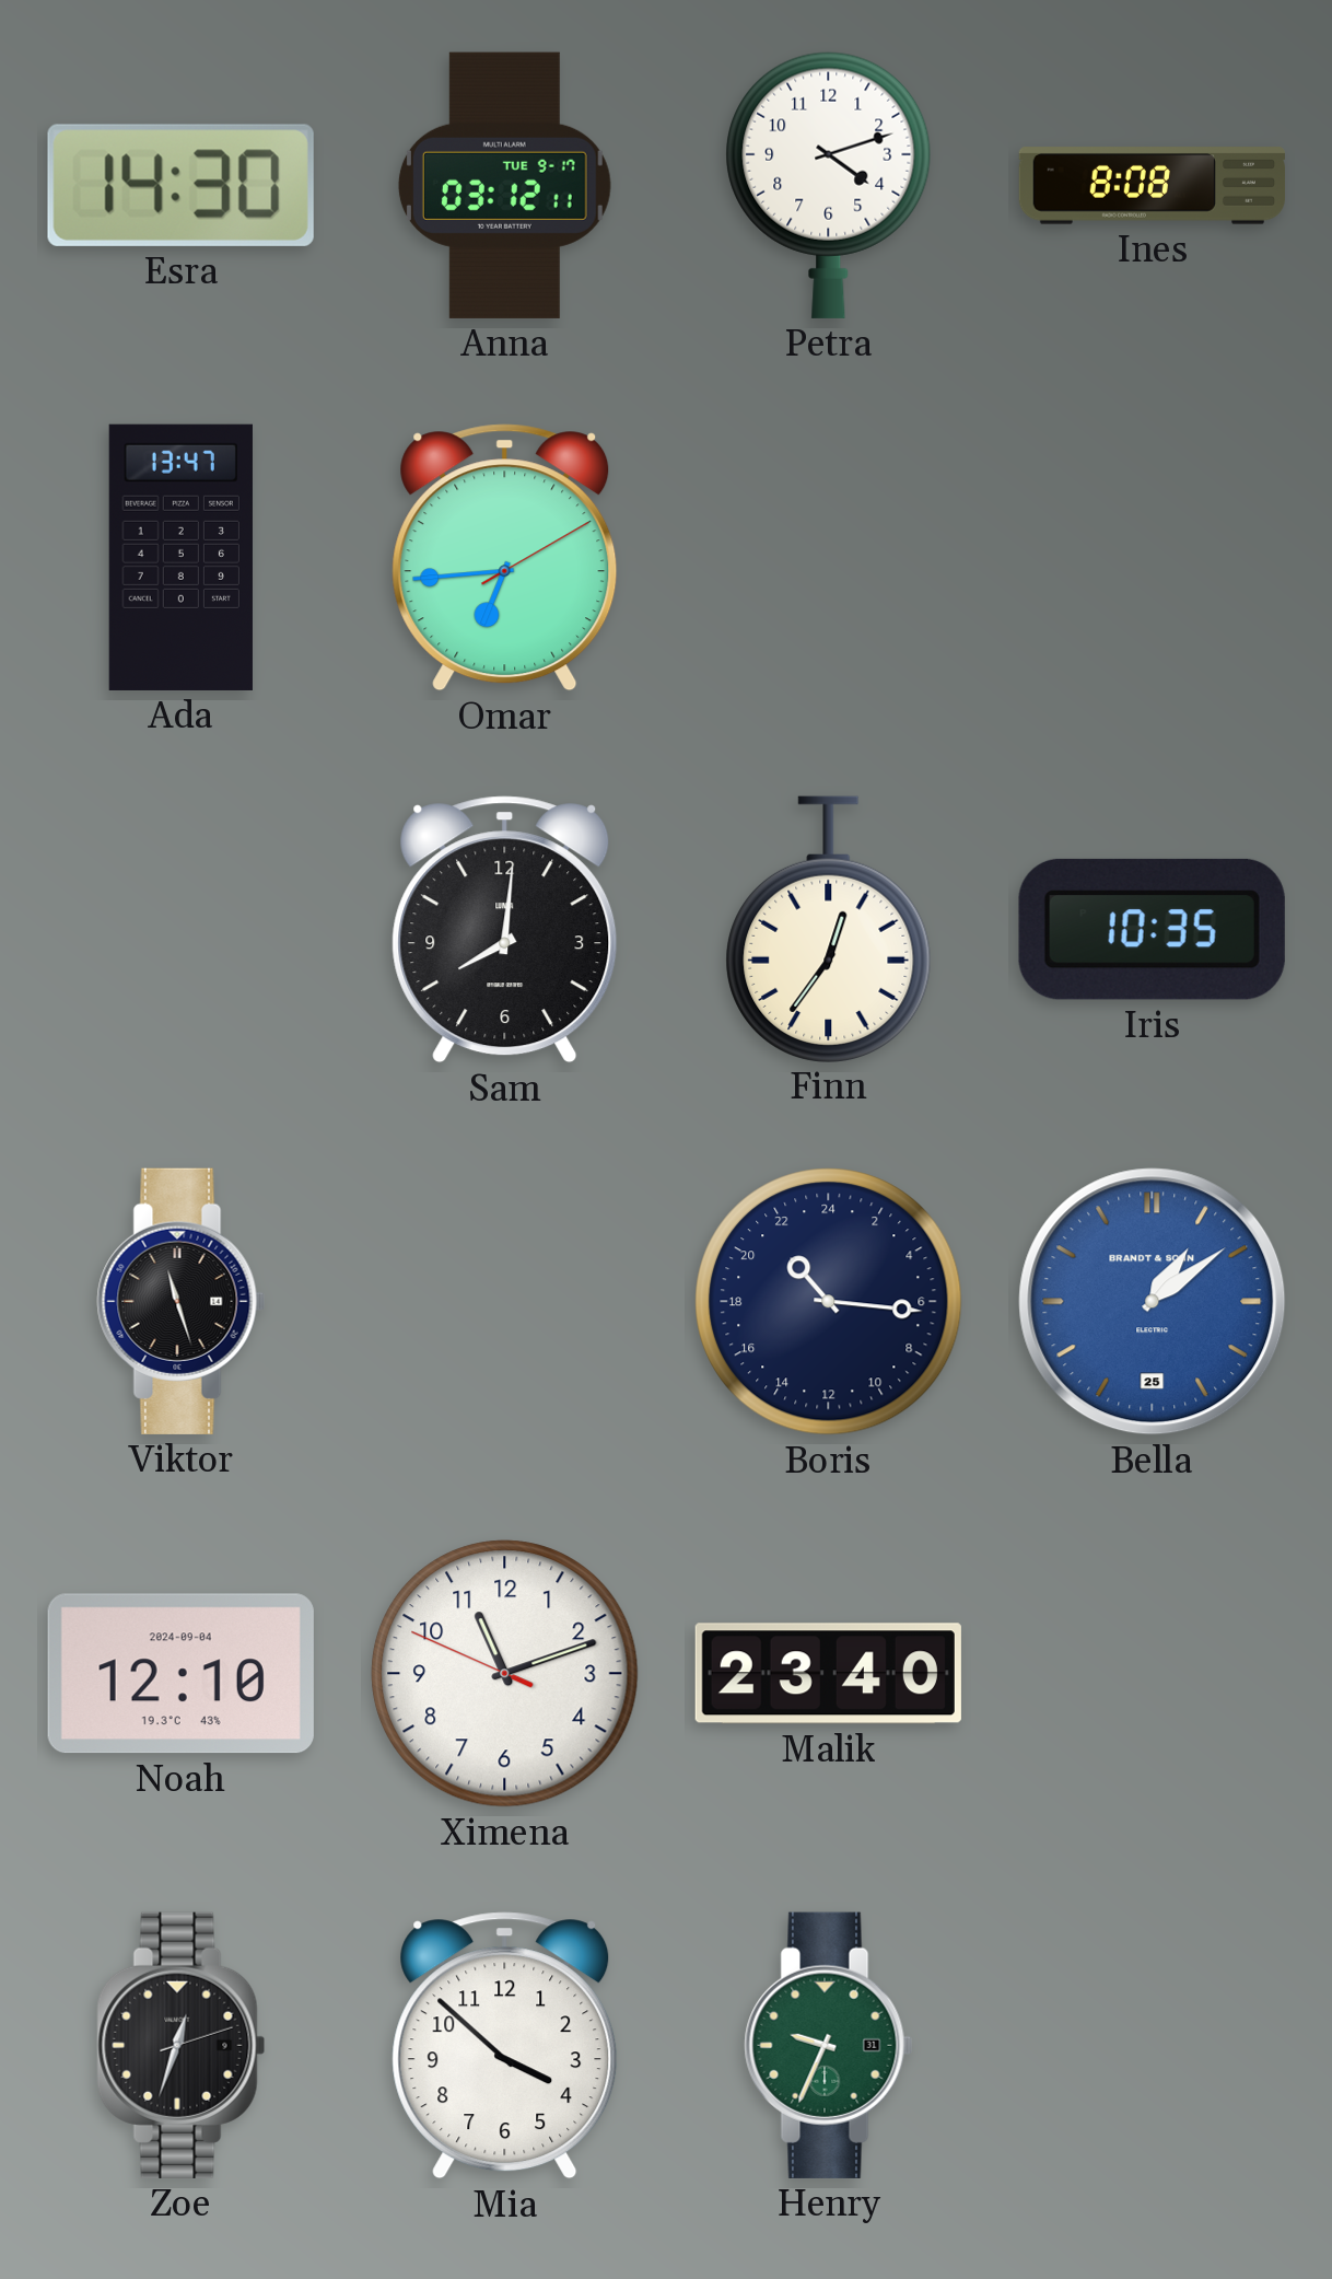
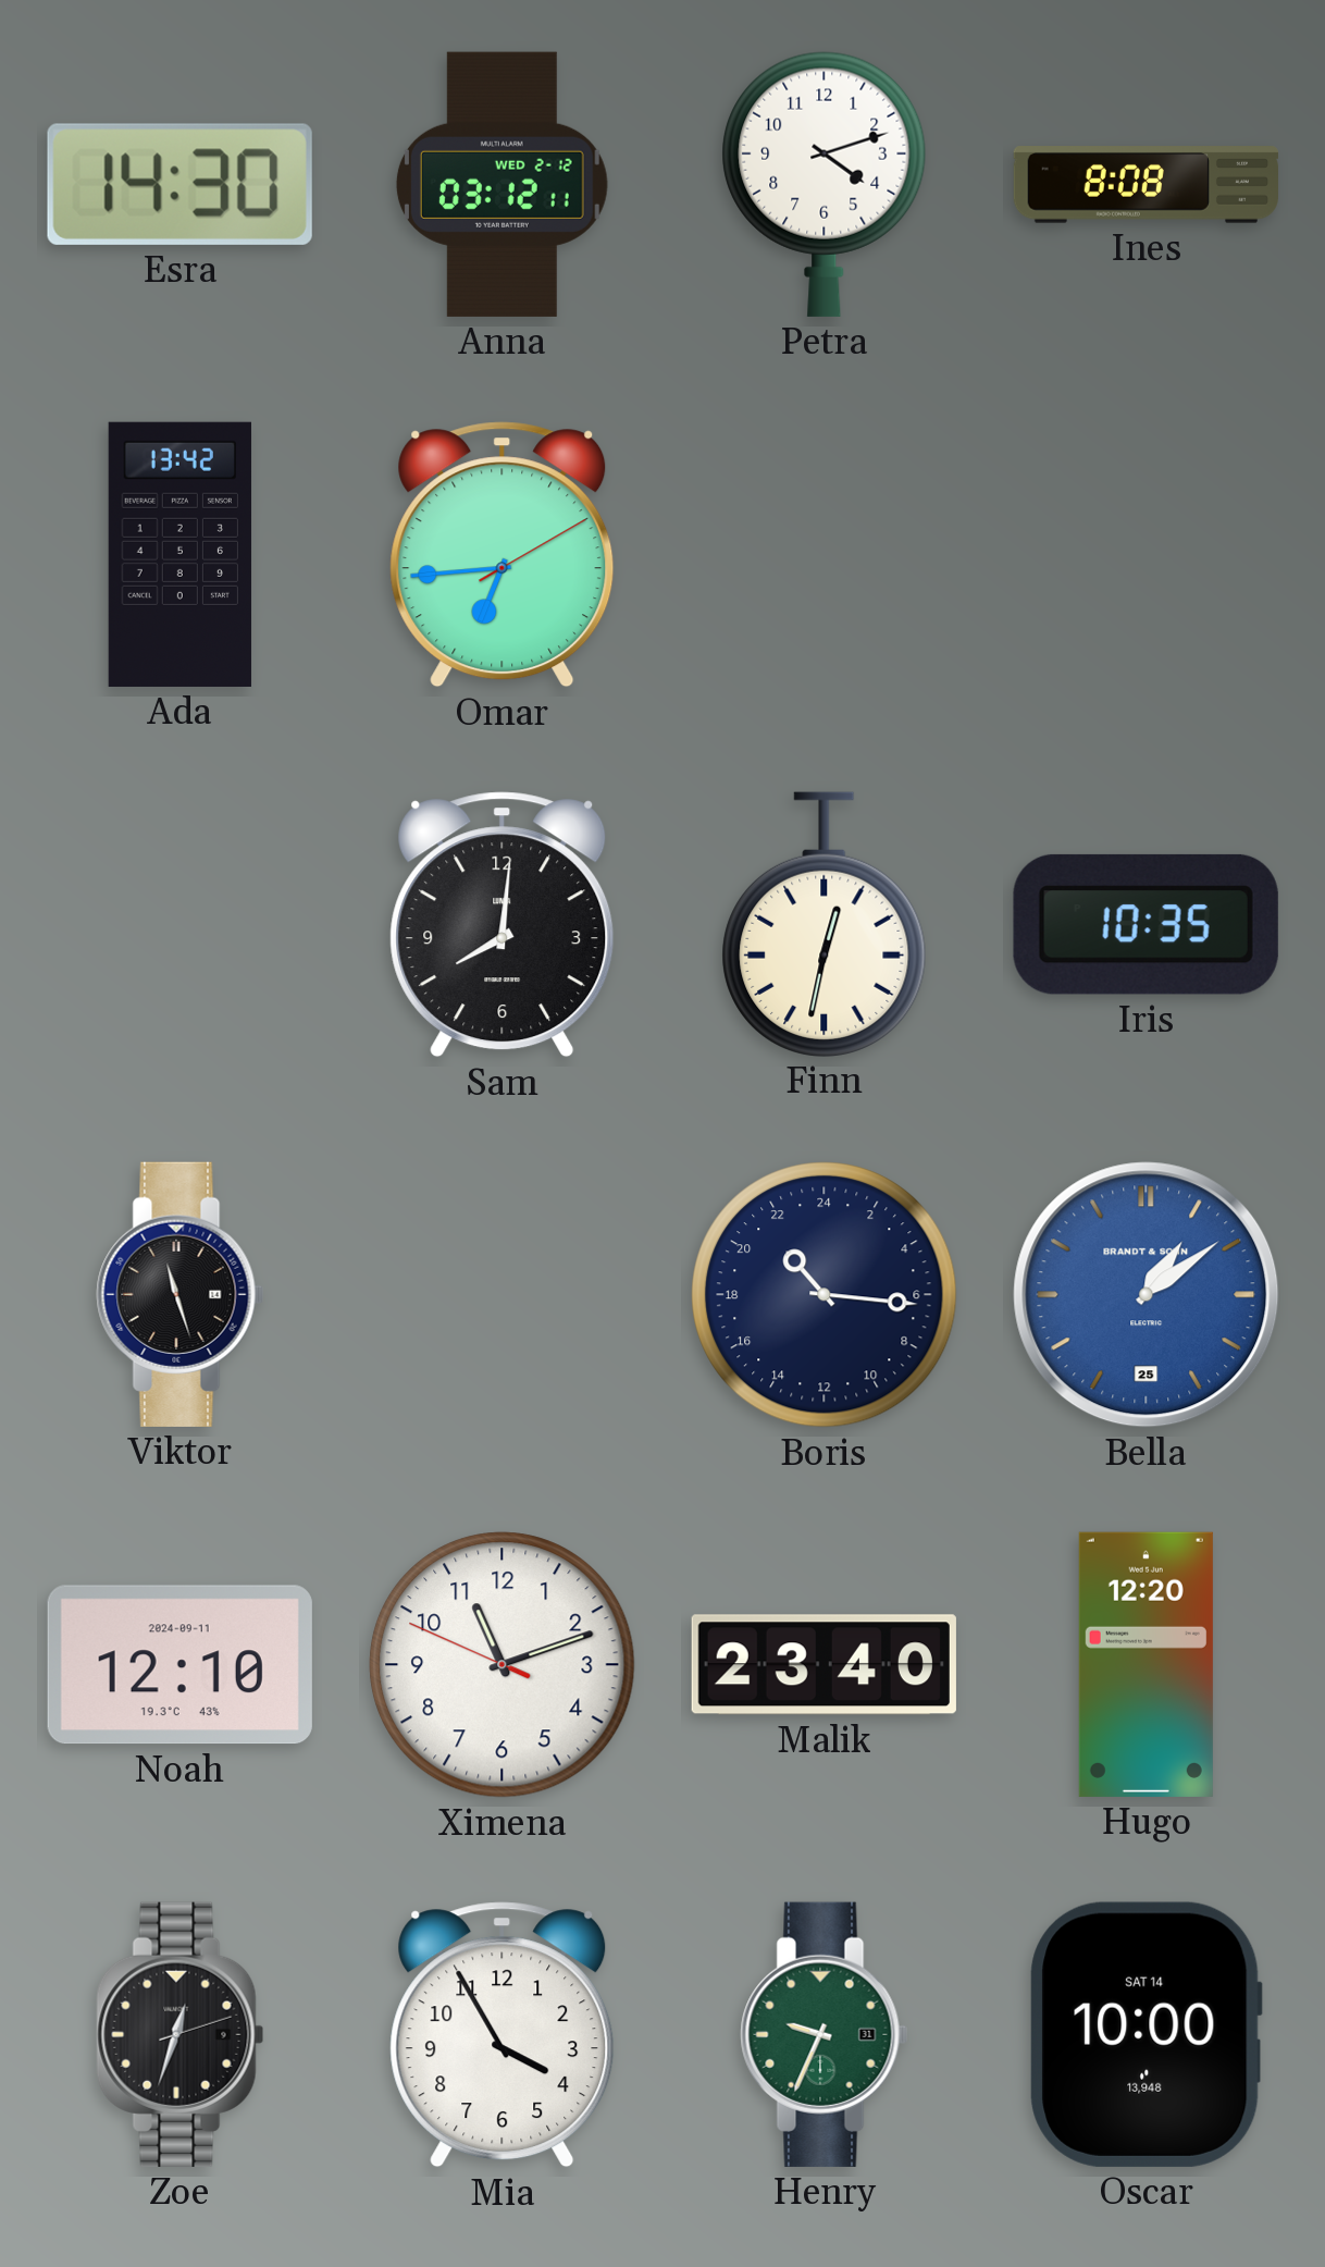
Anna date: TUE 9-17 -> WED 2-12 (501, 184)
Ada: 13:47 -> 13:42 (179, 554)
Finn: 12:36 -> 12:32 (825, 924)
Noah date: 2024-09-04 -> 2024-09-11 (179, 1665)
Hugo: none -> 12:20 (1146, 1664)
Mia: 3:52 -> 3:55 (503, 2035)
Oscar: none -> 10:00 (1146, 2034)
